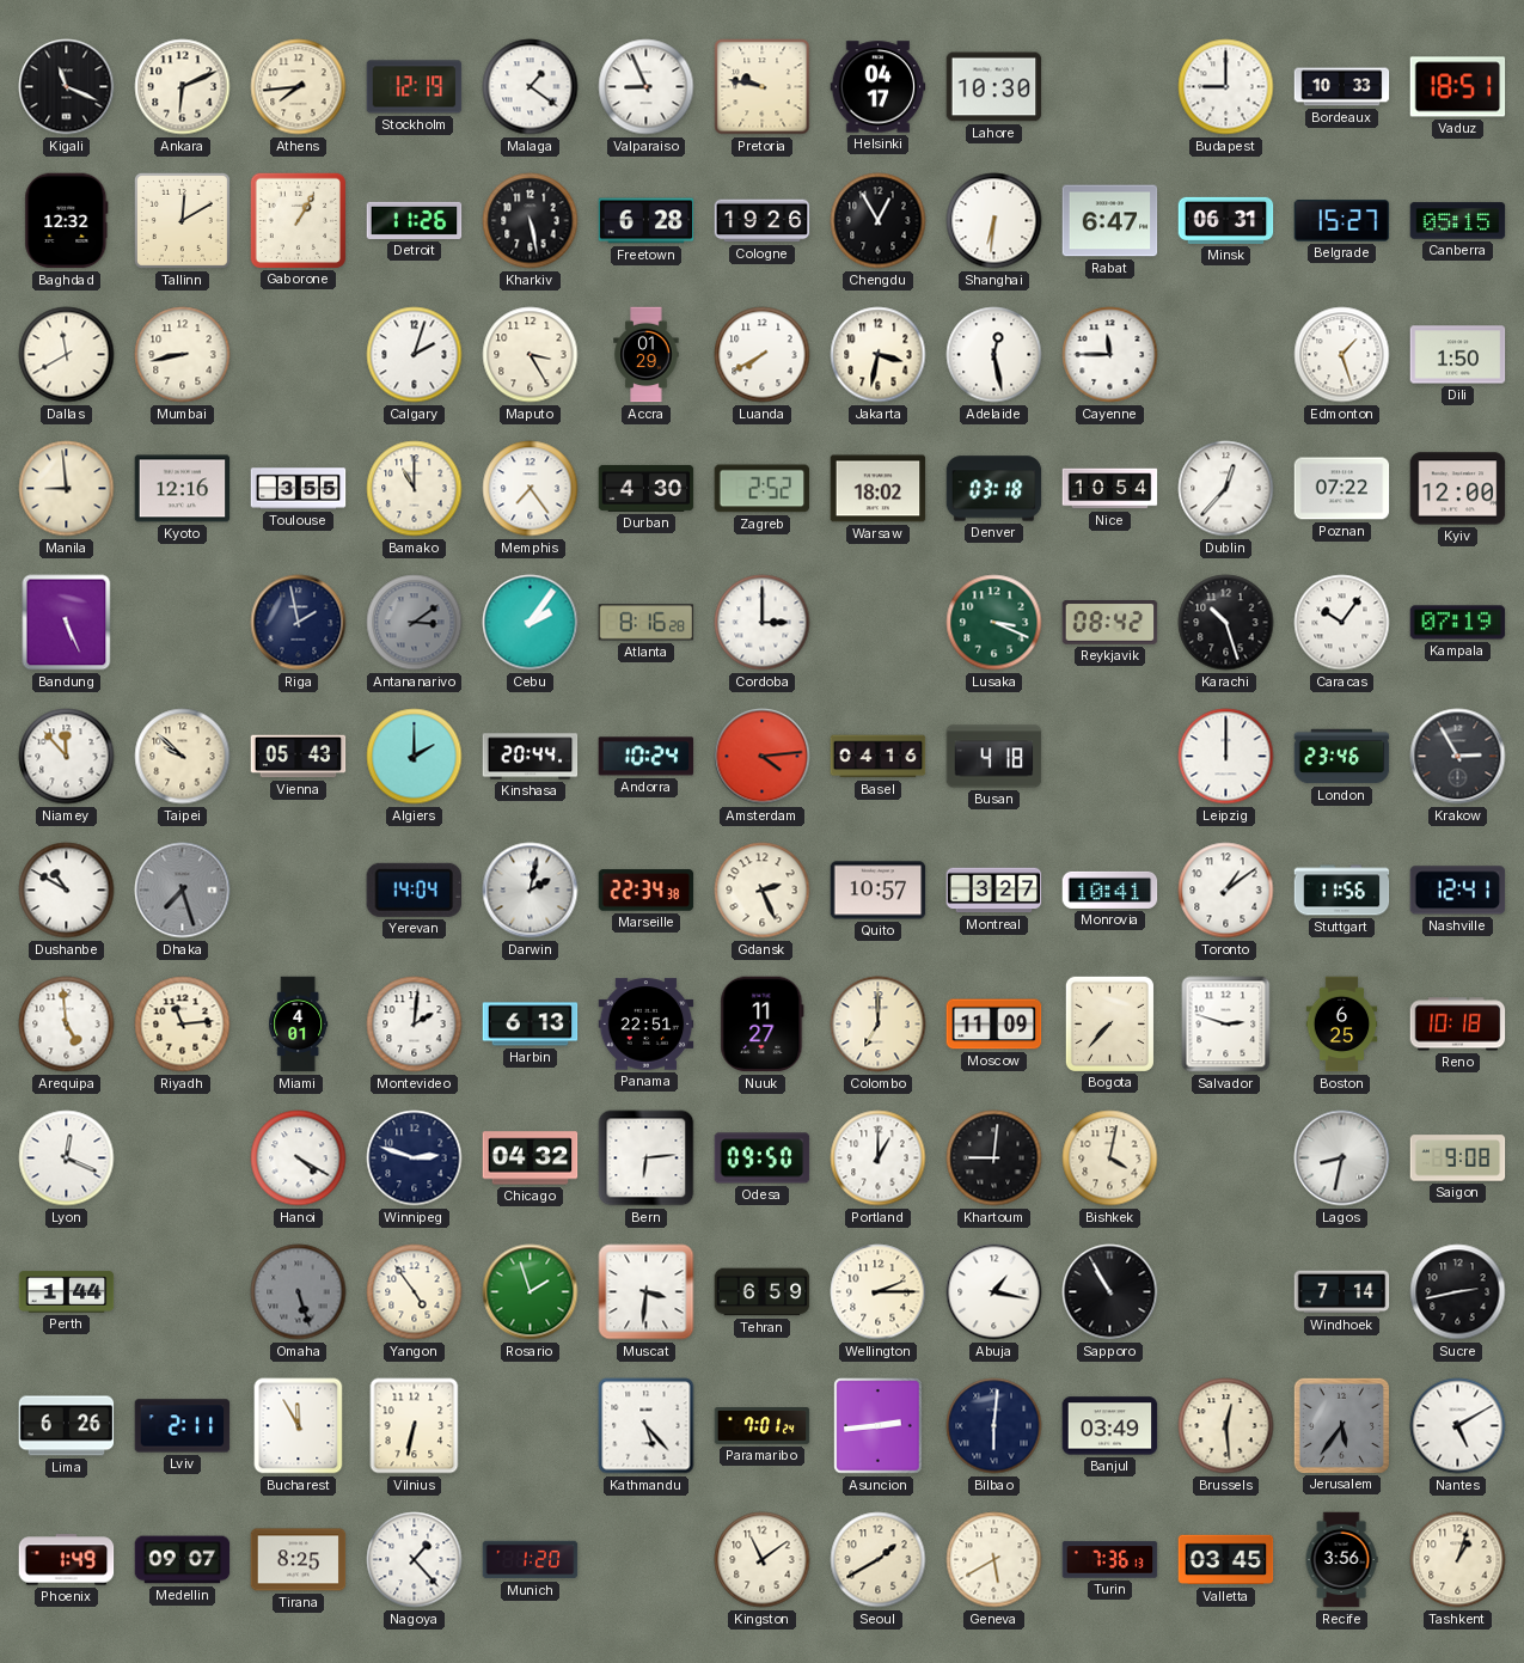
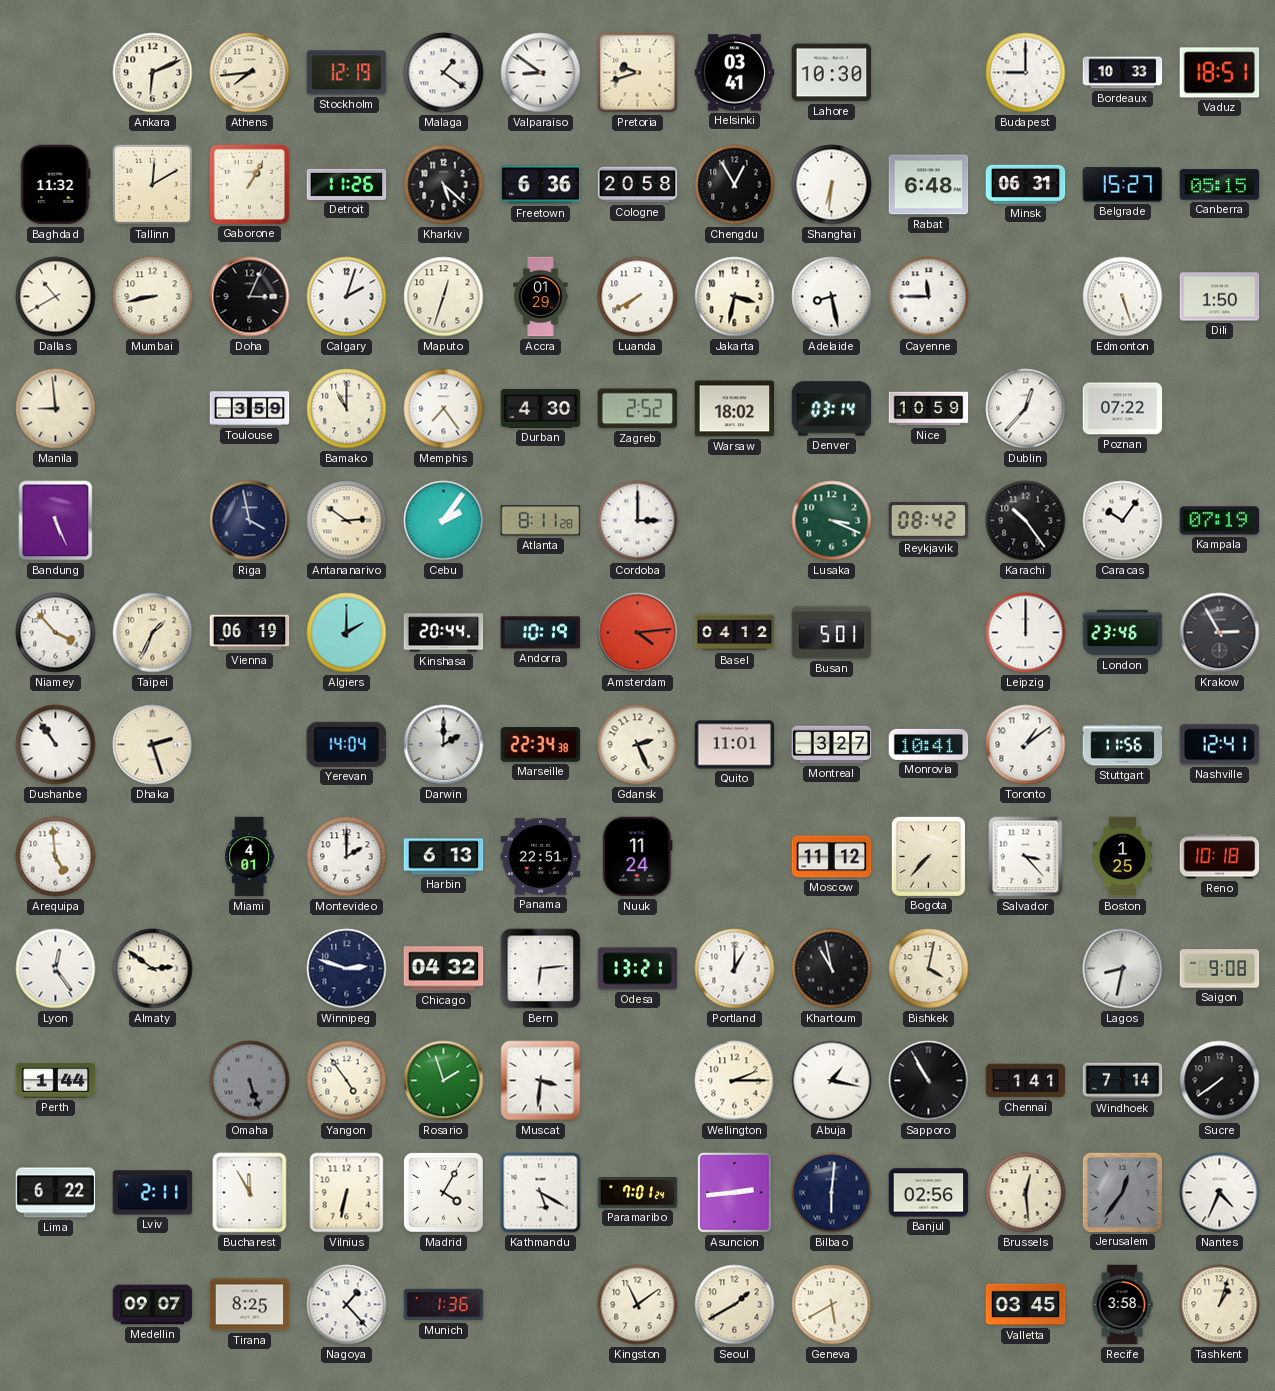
Kigali: 11:19 -> none (67, 87)
Valparaiso: 8:56 -> 8:51 (541, 73)
Pretoria: 9:47 -> 9:42 (638, 73)
Helsinki: 04:17 -> 03:41 (735, 73)
Baghdad: 12:32 -> 11:32 (56, 185)
Kharkiv: 5:28 -> 5:22 (444, 185)
Freetown: 6:28 -> 6:36 (541, 185)
Cologne: 19:26 -> 20:58 (638, 185)
Rabat: 6:47 -> 6:48 (929, 185)
Dallas: 11:40 -> 10:40 (56, 297)
Doha: none -> 3:04 (250, 297)
Maputo: 3:25 -> 12:33 (444, 297)
Adelaide: 12:28 -> 8:28 (832, 297)
Edmonton: 1:27 -> 5:27 (1123, 297)
Kyoto: 12:16 -> none (183, 489)
Toulouse: 3:55 -> 3:59 (250, 409)
Denver: 03:18 -> 03:14 (832, 409)
Nice: 10:54 -> 10:59 (929, 409)
Kyiv: 12:00 -> none (1458, 489)
Riga: 1:58 -> 3:58 (250, 521)
Antananarivo: 3:09 -> 2:51 (347, 521)
Antananarivo dial: grey -> cream (347, 521)
Atlanta: 8:16 -> 8:11 (541, 521)
Karachi: 10:27 -> 10:24 (1026, 521)
Niamey: 11:53 -> 3:53 (56, 633)
Taipei: 9:52 -> 1:34 (153, 633)
Vienna: 05:43 -> 06:19 (250, 633)
Andorra: 10:24 -> 10:19 (541, 633)
Basel: 04:16 -> 04:12 (735, 633)
Busan: 4:18 -> 5:01 (832, 633)
Dushanbe: 10:50 -> 10:54 (56, 745)
Dhaka: 7:27 -> 2:27 (153, 745)
Dhaka dial: grey -> cream (153, 745)
Darwin: 2:02 -> 2:00 (444, 745)
Quito: 10:57 -> 11:01 (735, 745)
Riyadh: 11:14 -> none (183, 1025)
Montevideo: 2:01 -> 2:00 (347, 857)
Nuuk: 11:27 -> 11:24 (638, 857)
Colombo: 7:00 -> none (879, 1025)
Moscow: 11:09 -> 11:12 (832, 857)
Salvador: 2:48 -> 3:23 (1026, 857)
Boston: 6:25 -> 1:25 (1123, 857)
Lyon: 12:19 -> 12:24 (56, 969)
Almaty: none -> 2:51 (153, 969)
Hanoi: 4:20 -> none (299, 1158)
Odesa: 09:50 -> 13:21 (638, 969)
Khartoum: 9:01 -> 10:58 (832, 969)
Tehran: 6:59 -> none (763, 1292)
Chennai: none -> 1:41 (1026, 1081)
Sucre: 2:43 -> 7:39 (1220, 1081)
Lima: 6:26 -> 6:22 (56, 1193)
Madrid: none -> 4:05 (444, 1193)
Kathmandu: 5:23 -> 5:20 (541, 1193)
Banjul: 03:49 -> 02:56 (929, 1193)
Jerusalem: 5:36 -> 12:36 (1122, 1192)
Nantes: 5:10 -> 4:34 (1220, 1193)
Phoenix: 1:49 -> none (67, 1560)
Munich: 1:20 -> 1:36 (444, 1305)
Turin: 7:36 -> none (1110, 1560)
Recife: 3:56 -> 3:58 (1122, 1305)
